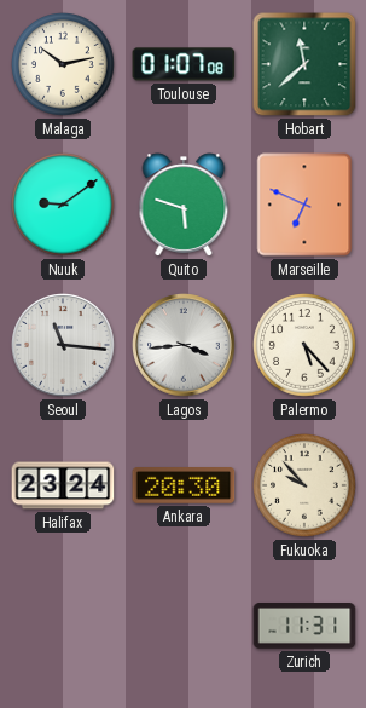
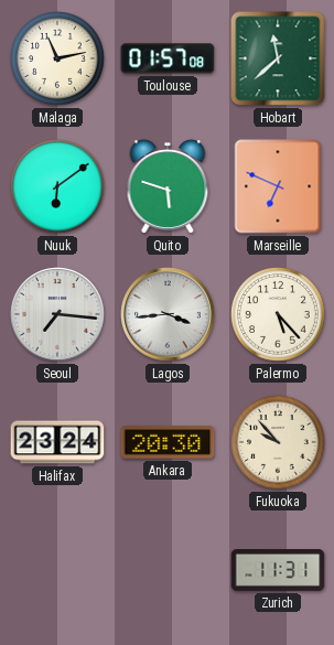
Malaga: 10:13 -> 11:13 (58, 60)
Toulouse: 01:07 -> 01:57 (168, 58)
Nuuk: 9:09 -> 6:09 (58, 187)
Seoul: 11:16 -> 7:16 (57, 314)
